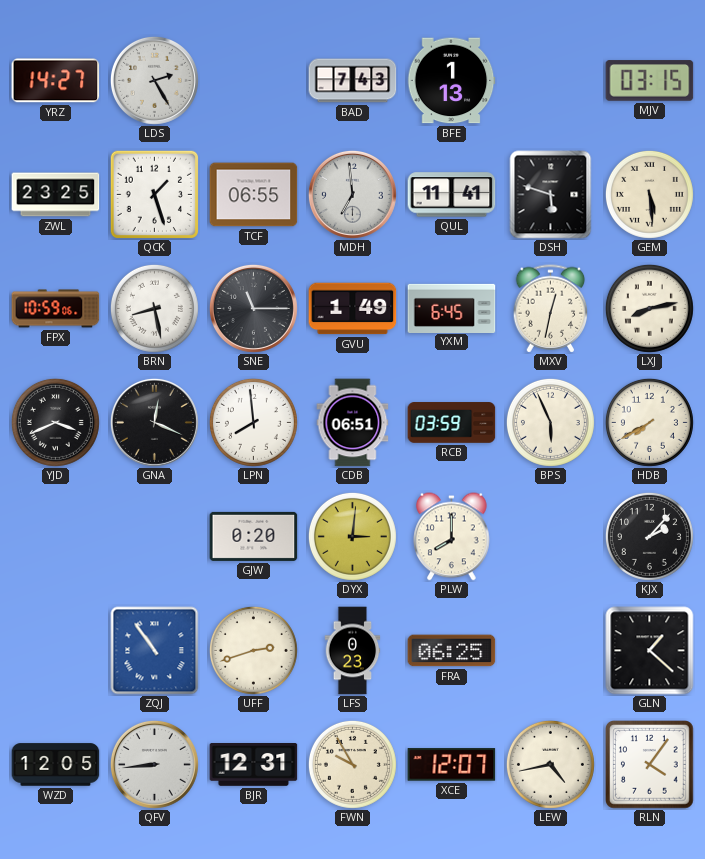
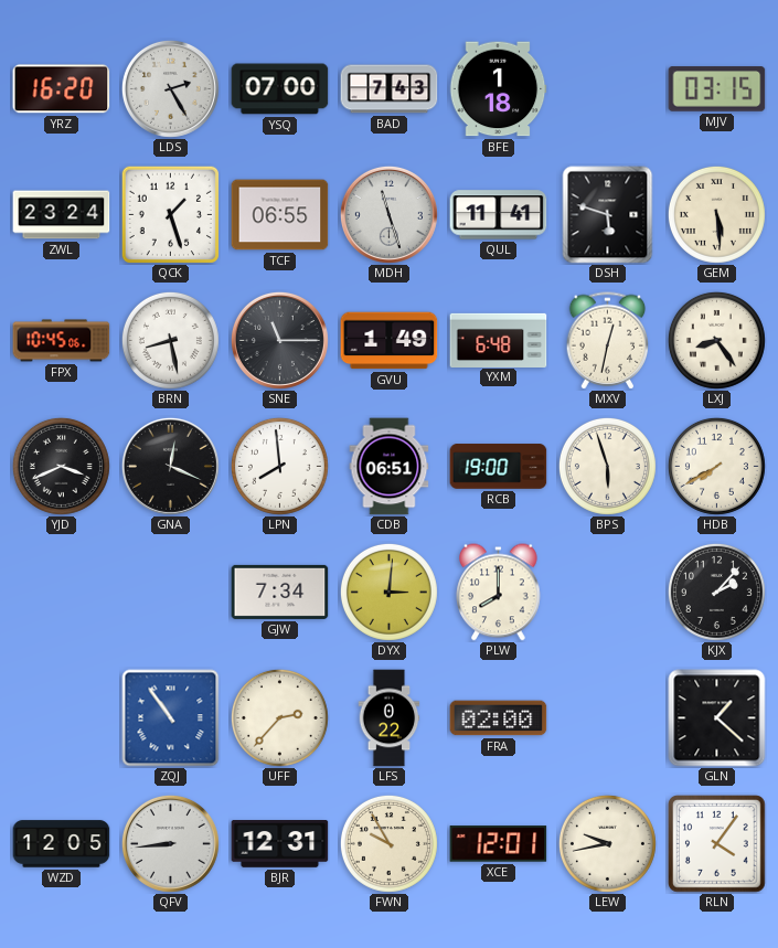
YRZ: 14:27 -> 16:20 (62, 89)
YSQ: none -> 07:00 (280, 89)
BFE: 1:13 -> 1:18 (498, 89)
ZWL: 23:25 -> 23:24 (62, 215)
MDH: 6:59 -> 11:27 (388, 214)
FPX: 10:59 -> 10:45 (62, 341)
YXM: 6:45 -> 6:48 (499, 340)
LXJ: 8:13 -> 8:24 (716, 340)
RCB: 03:59 -> 19:00 (499, 467)
BPS: 5:56 -> 5:57 (607, 466)
GJW: 0:20 -> 7:34 (280, 592)
UFF: 2:42 -> 2:37 (279, 717)
LFS: 0:23 -> 0:22 (390, 718)
FRA: 06:25 -> 02:00 (499, 718)
XCE: 12:07 -> 12:01 (499, 844)
LEW: 4:43 -> 9:43 (607, 843)
